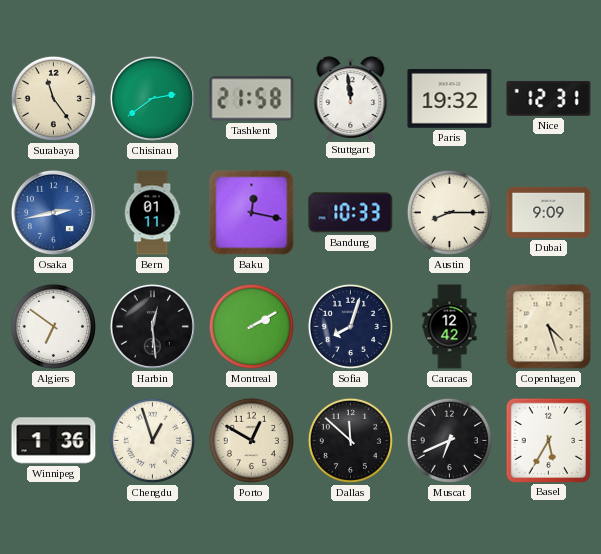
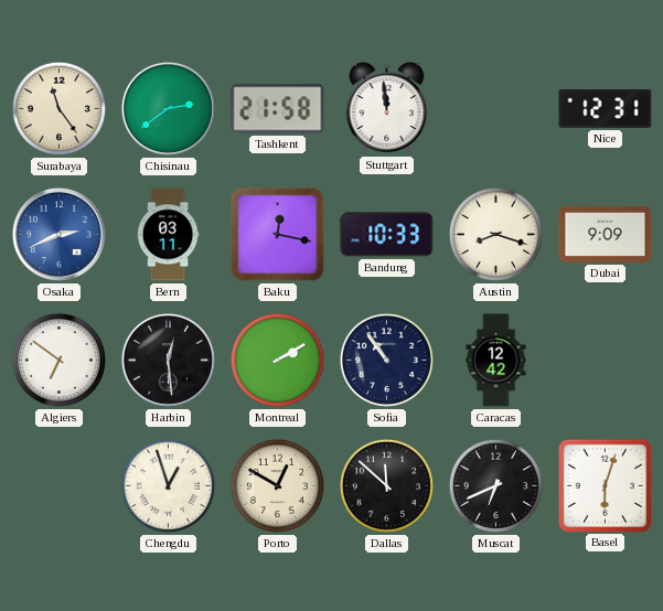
Paris: 19:32 -> none (450, 99)
Osaka: 2:43 -> 2:41 (58, 234)
Bern: 01:11 -> 03:11 (168, 235)
Austin: 8:15 -> 8:18 (495, 234)
Sofia: 8:03 -> 10:54 (386, 360)
Copenhagen: 4:27 -> none (549, 327)
Winnipeg: 1:36 -> none (54, 441)
Basel: 5:35 -> 6:03 (605, 485)
